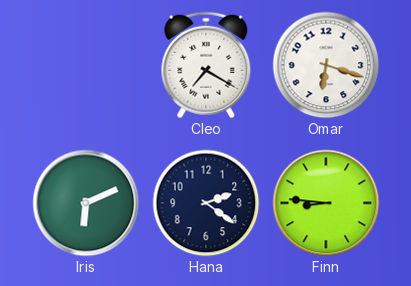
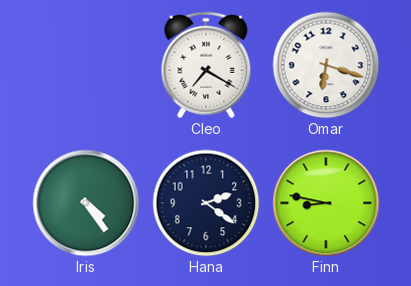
Iris: 6:11 -> 4:24 (86, 203)
Finn: 8:46 -> 8:47 (326, 203)
